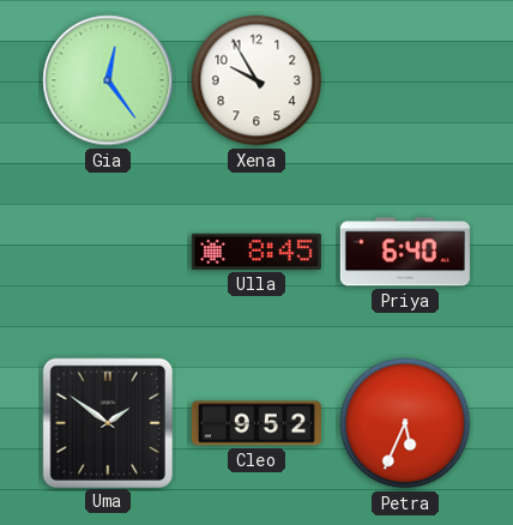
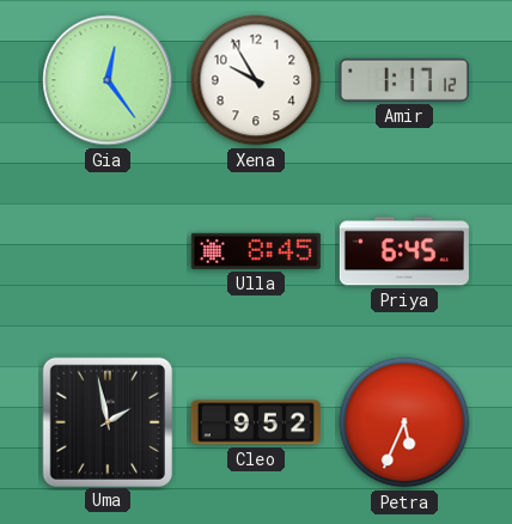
Amir: none -> 1:17 (404, 80)
Priya: 6:40 -> 6:45 (404, 251)
Uma: 1:51 -> 1:58 (106, 421)
